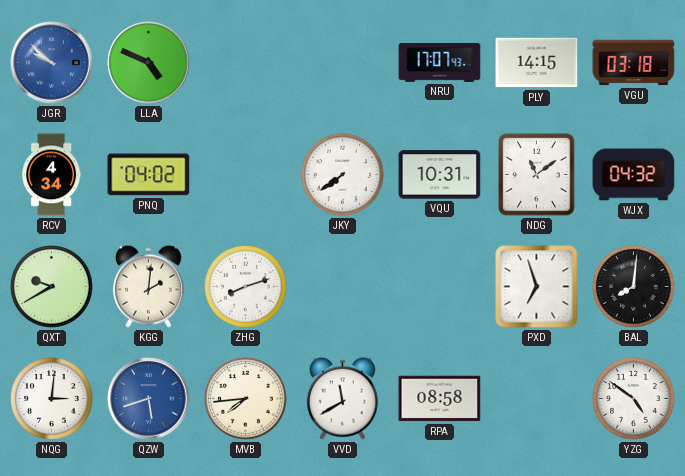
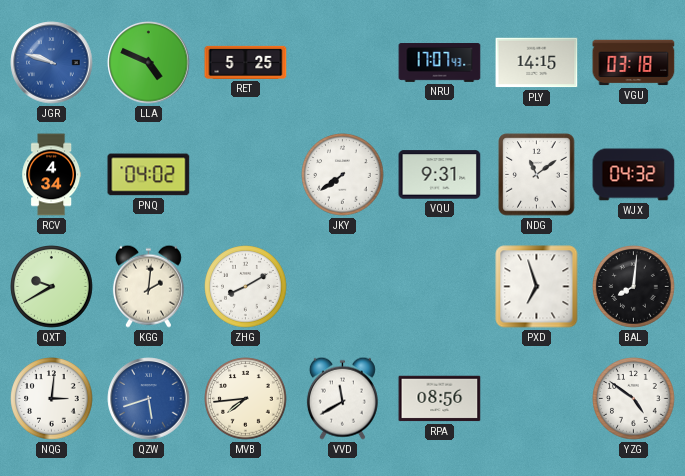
JGR: 9:52 -> 9:48 (52, 63)
RET: none -> 5:25 (246, 62)
VQU: 10:31 -> 9:31 (440, 175)
ZHG: 8:12 -> 8:10 (246, 287)
RPA: 08:58 -> 08:56 (440, 399)
